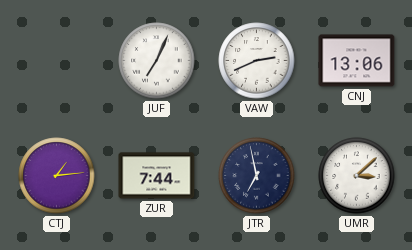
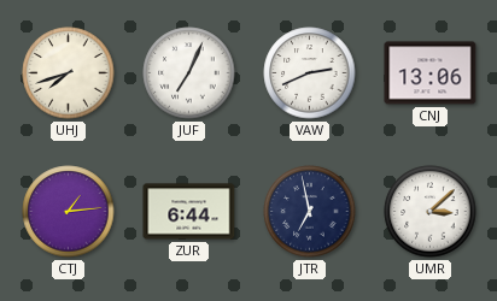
UHJ: none -> 7:42 (69, 73)
ZUR: 7:44 -> 6:44 (189, 212)
